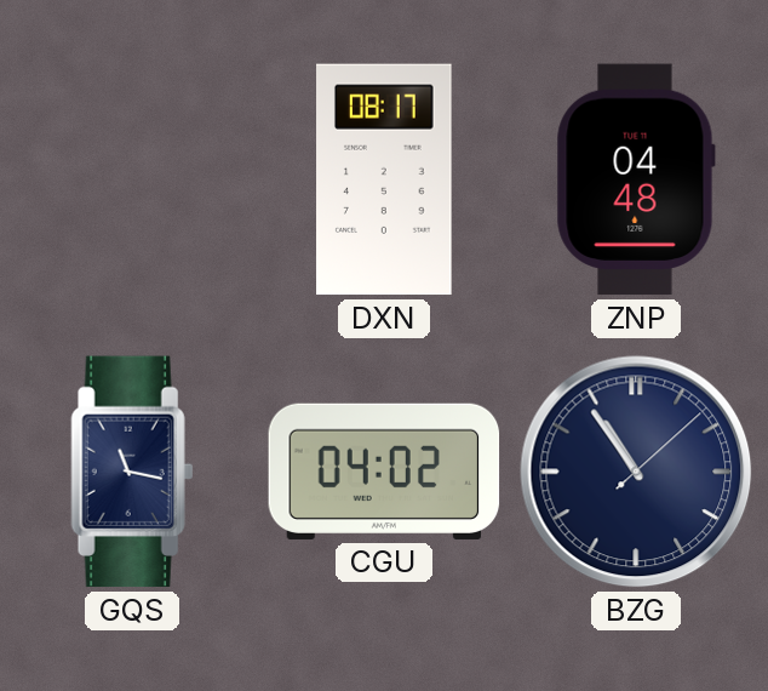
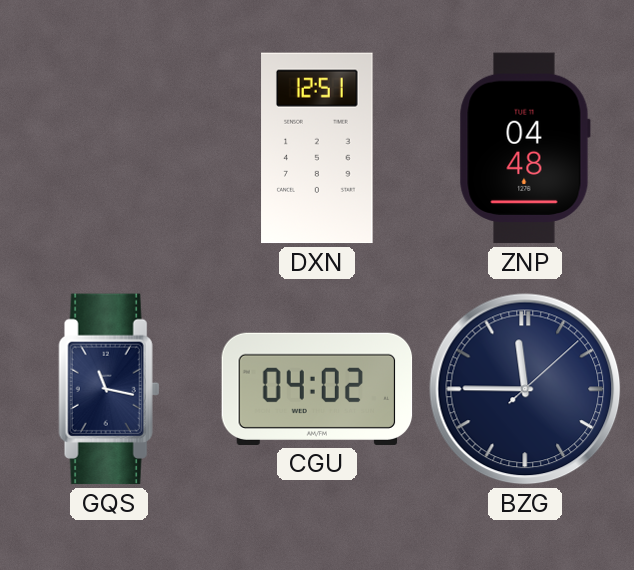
DXN: 08:17 -> 12:51 (317, 148)
BZG: 10:54 -> 11:45 (525, 389)
